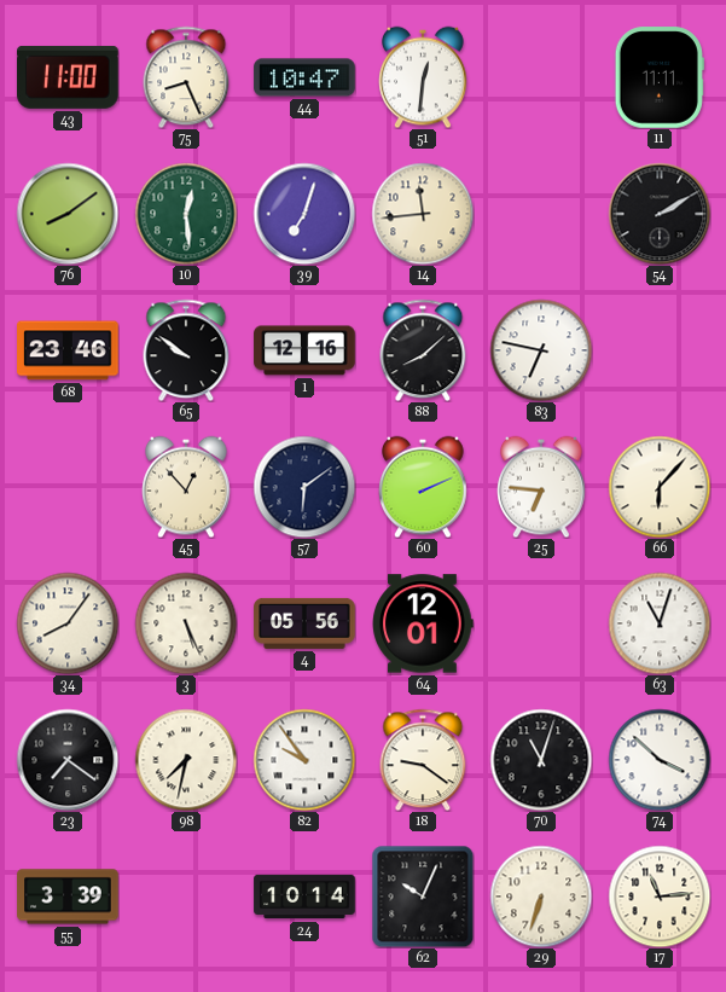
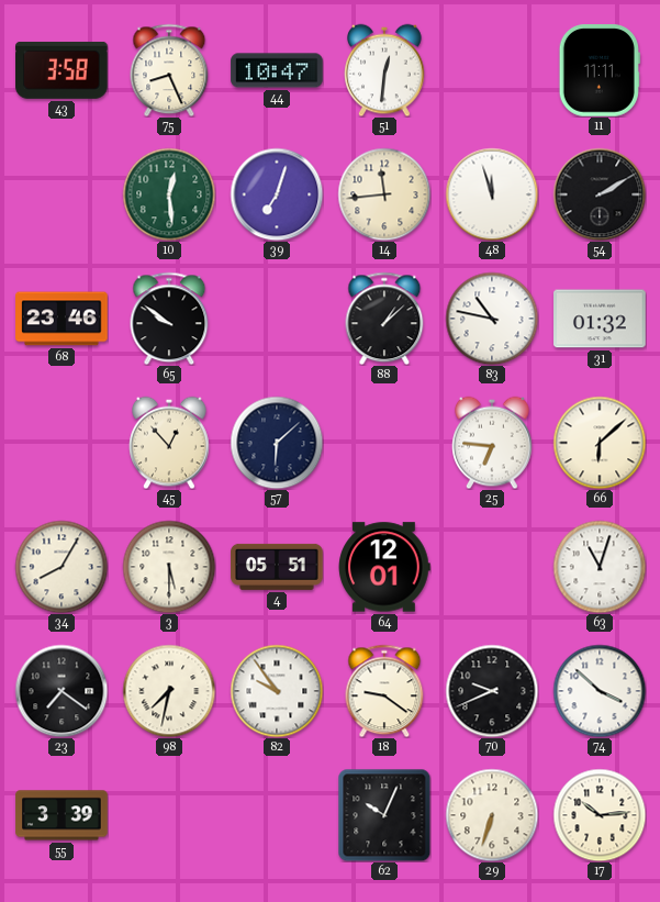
43: 11:00 -> 3:58 (61, 70)
76: 8:09 -> none (68, 214)
48: none -> 11:57 (492, 194)
1: 12:16 -> none (304, 350)
88: 8:08 -> 1:08 (384, 319)
83: 6:47 -> 10:47 (492, 319)
31: none -> 01:32 (600, 319)
57: 6:09 -> 6:08 (277, 443)
60: 2:11 -> none (423, 487)
66: 6:07 -> 6:08 (600, 443)
34: 8:06 -> 8:05 (61, 567)
3: 5:26 -> 5:30 (169, 567)
4: 05:56 -> 05:51 (277, 567)
70: 11:03 -> 9:41 (492, 691)
24: 10:14 -> none (304, 897)
17: 11:14 -> 10:14 (600, 815)
